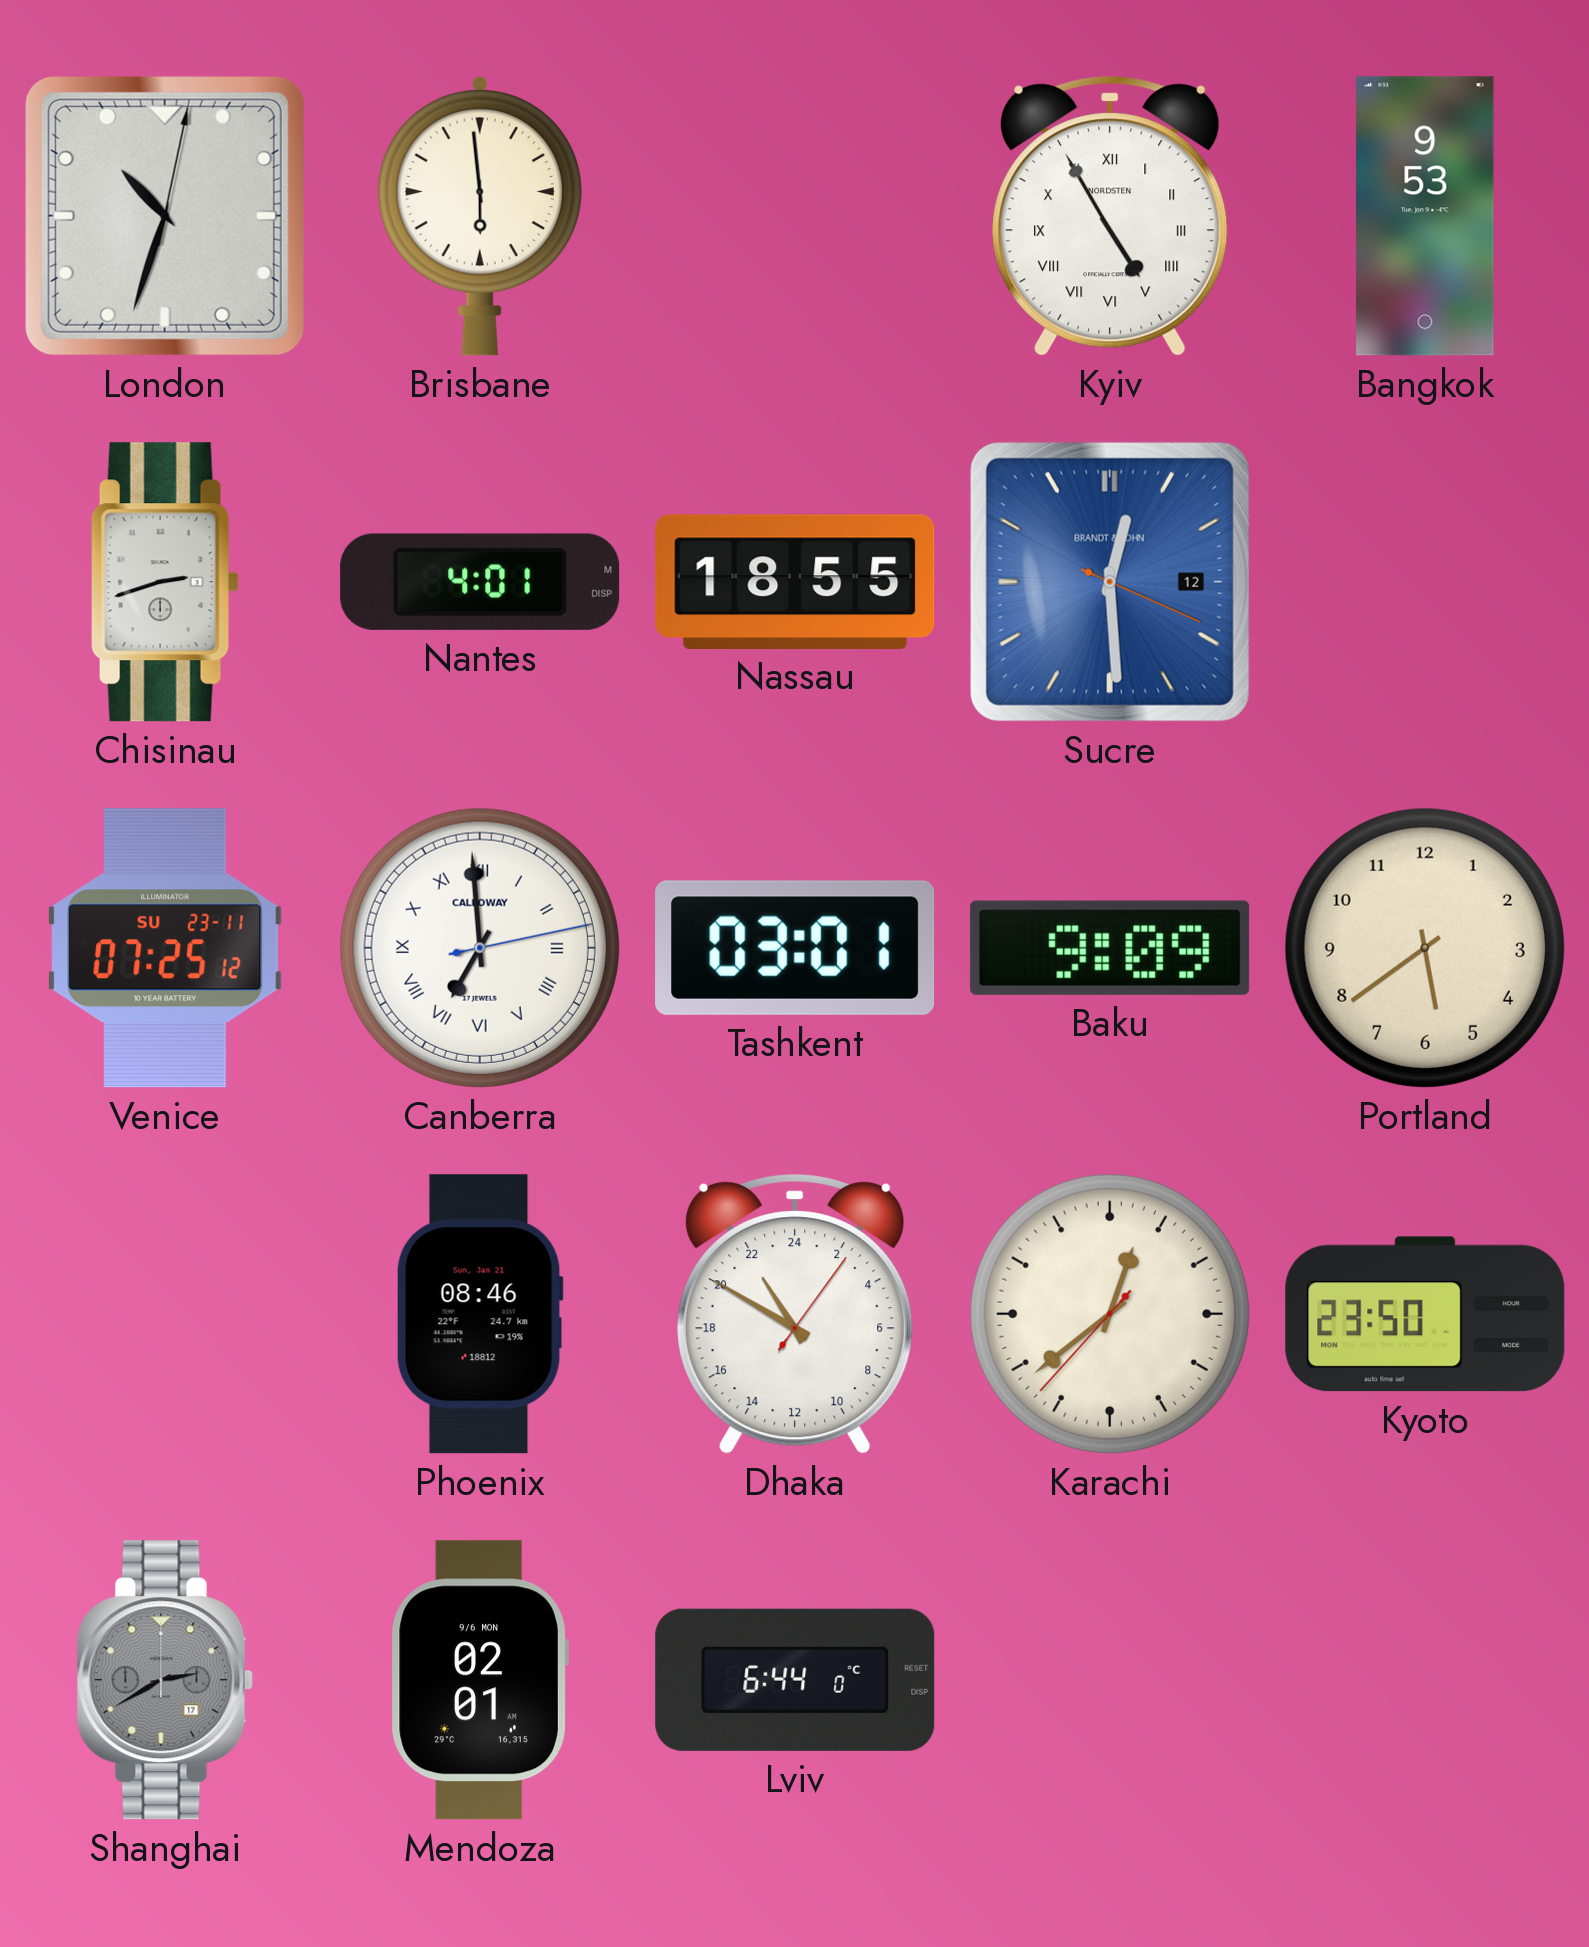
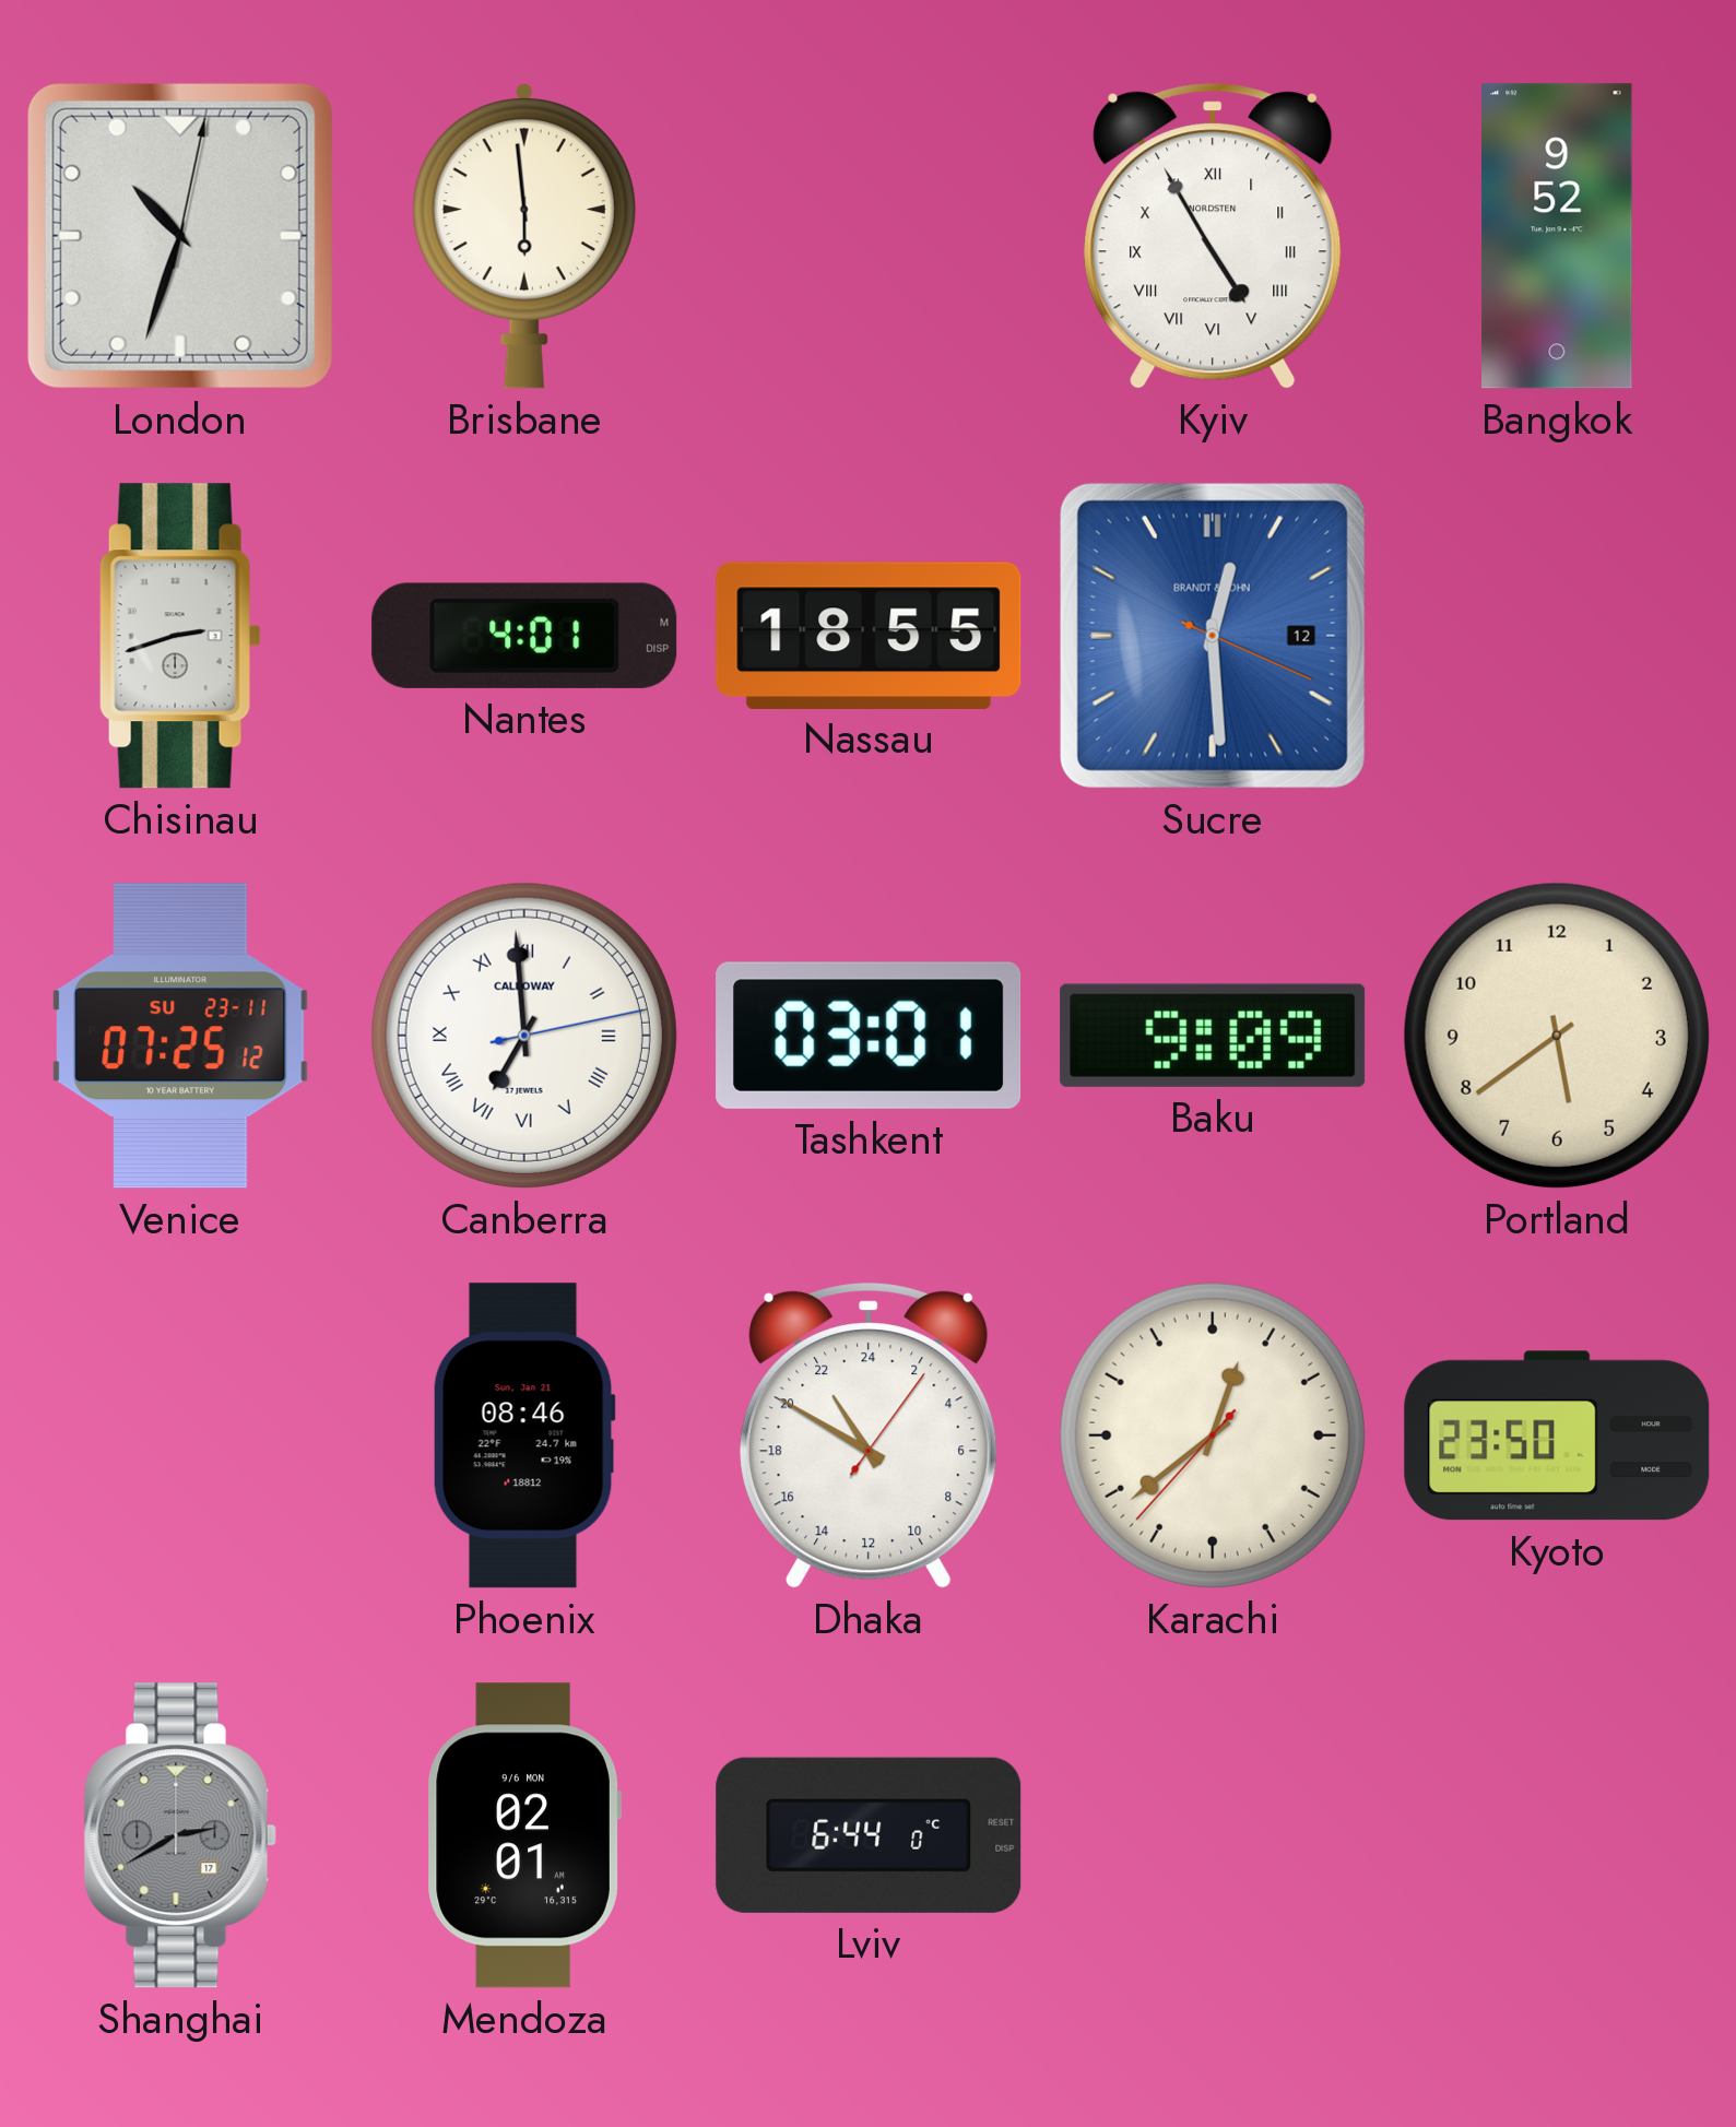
Bangkok: 9:53 -> 9:52 (1557, 236)
